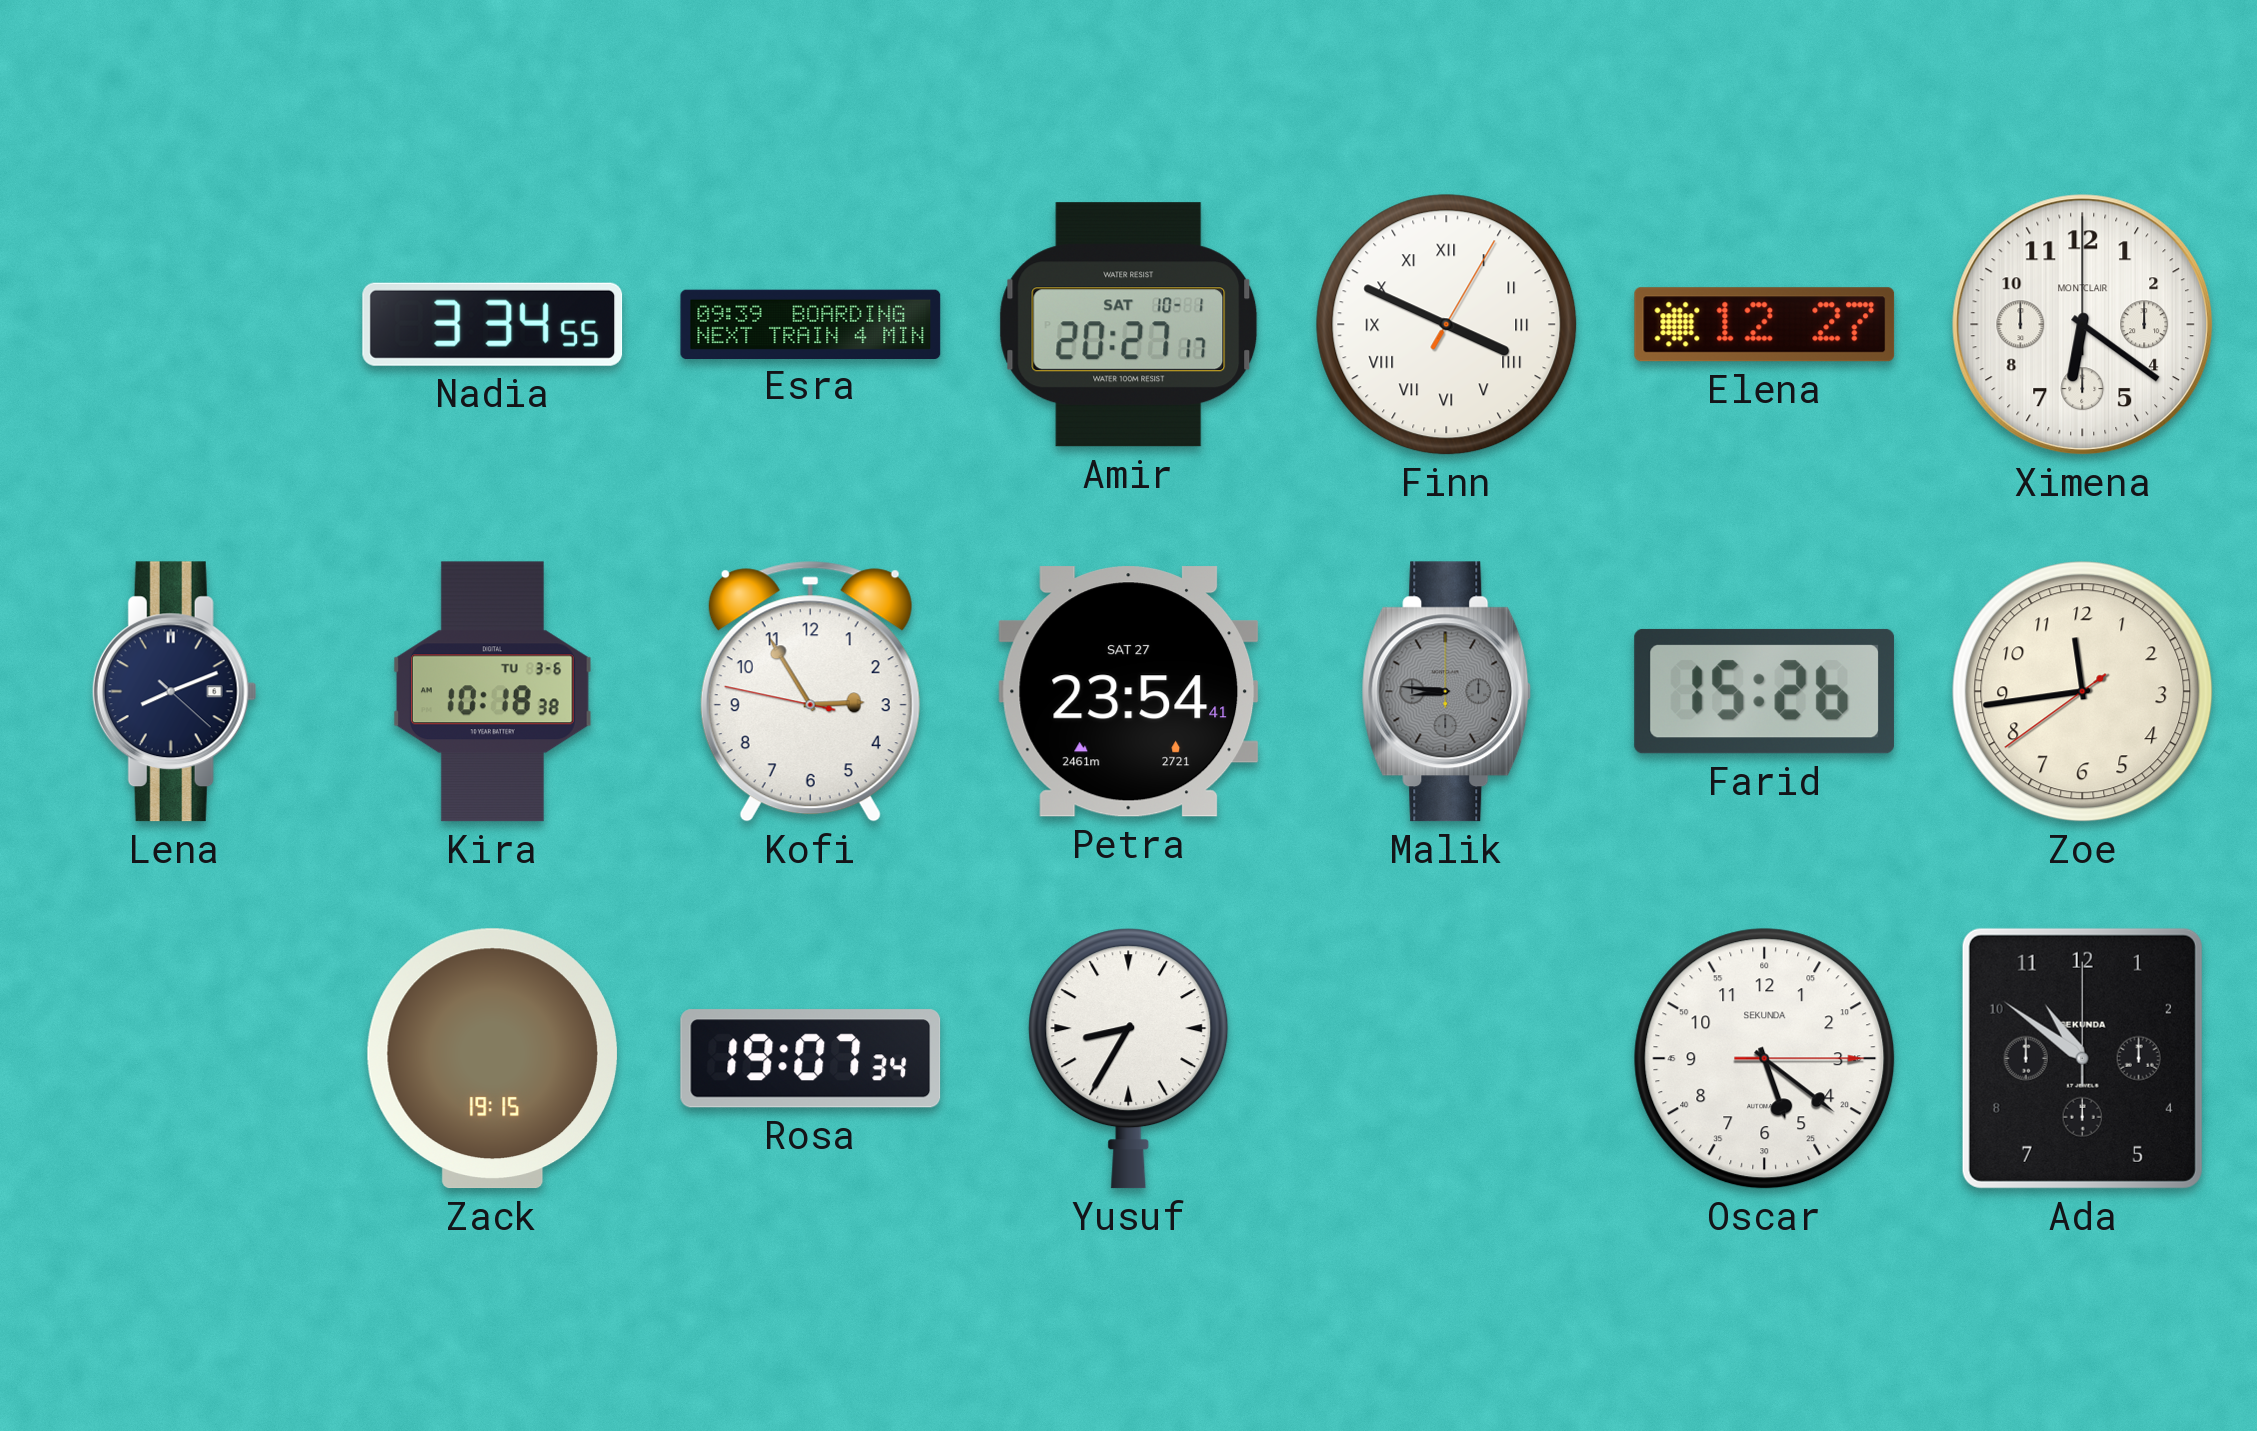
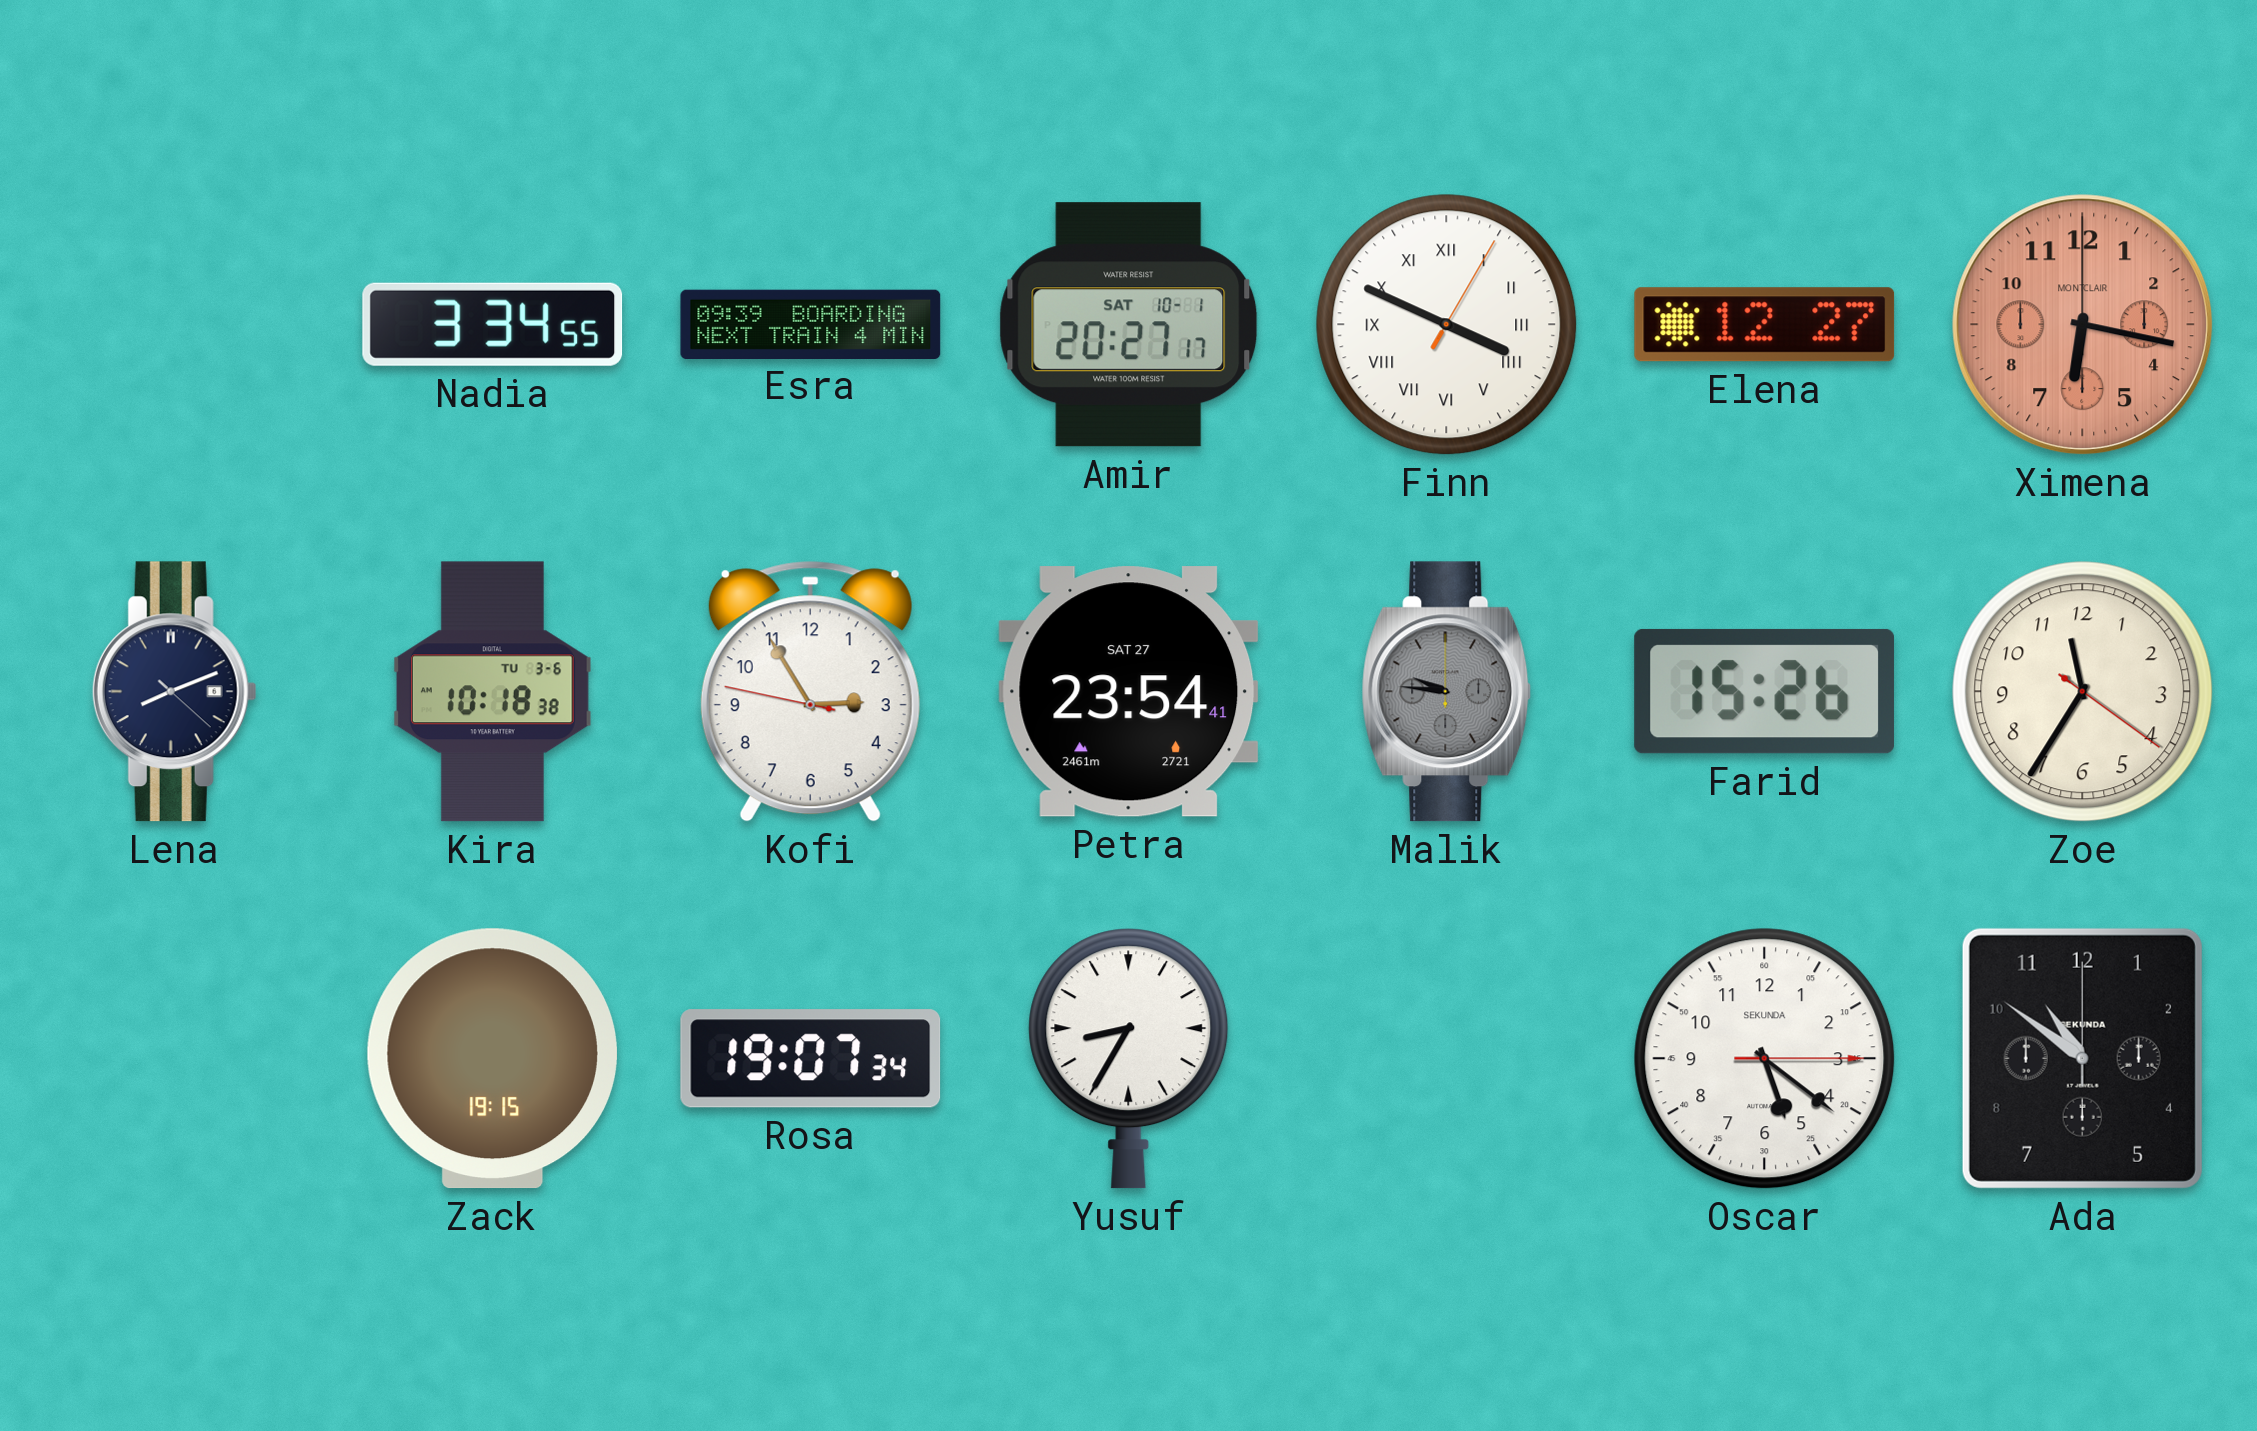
Ximena: 6:21 -> 6:17 (2083, 325)
Ximena dial: white -> salmon (2083, 325)
Malik: 8:46 -> 9:46 (1447, 692)
Zoe: 11:43 -> 11:35 (2083, 692)
